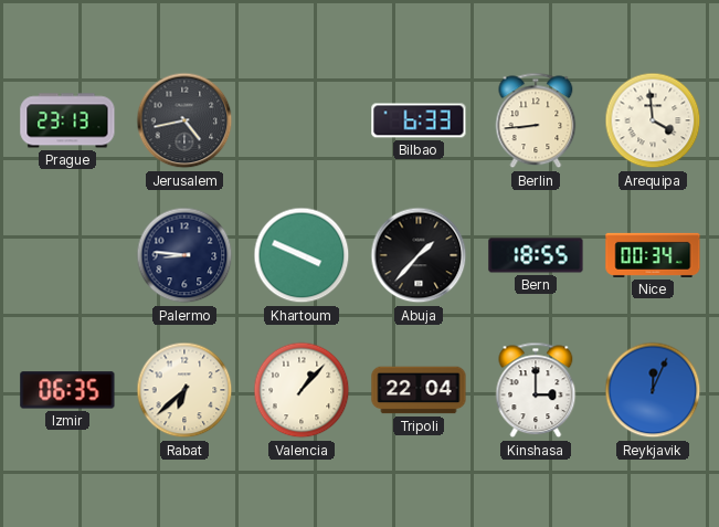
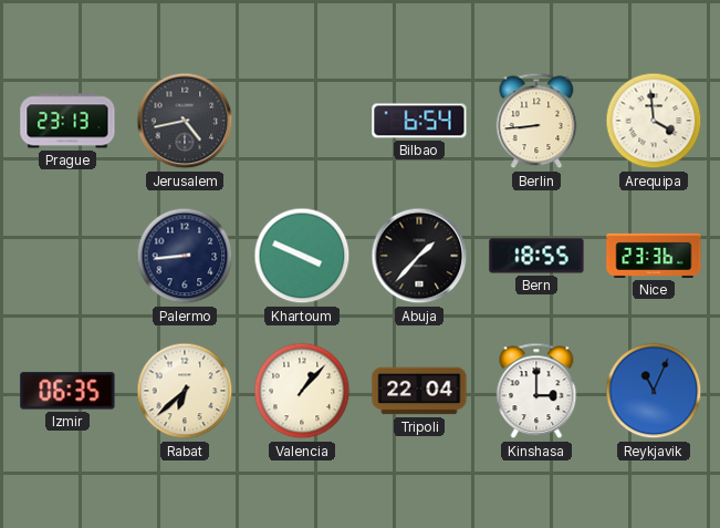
Bilbao: 6:33 -> 6:54 (419, 121)
Palermo: 8:46 -> 8:44 (185, 256)
Nice: 00:34 -> 23:36 (654, 256)
Reykjavik: 12:04 -> 11:04 (654, 391)
